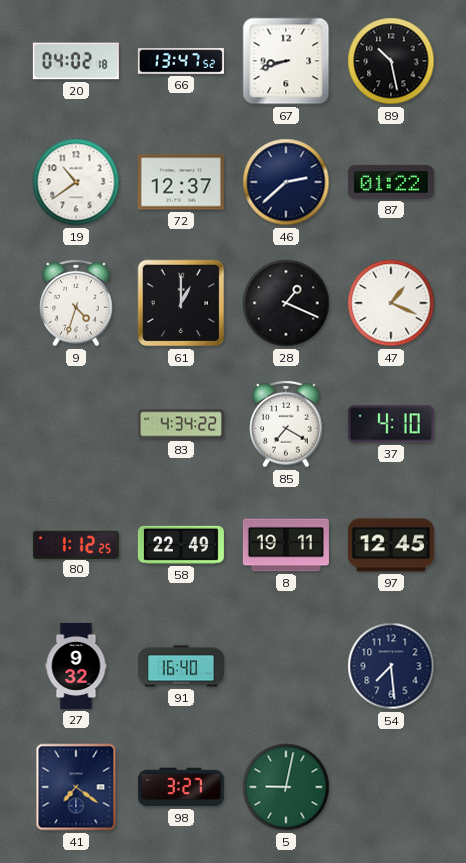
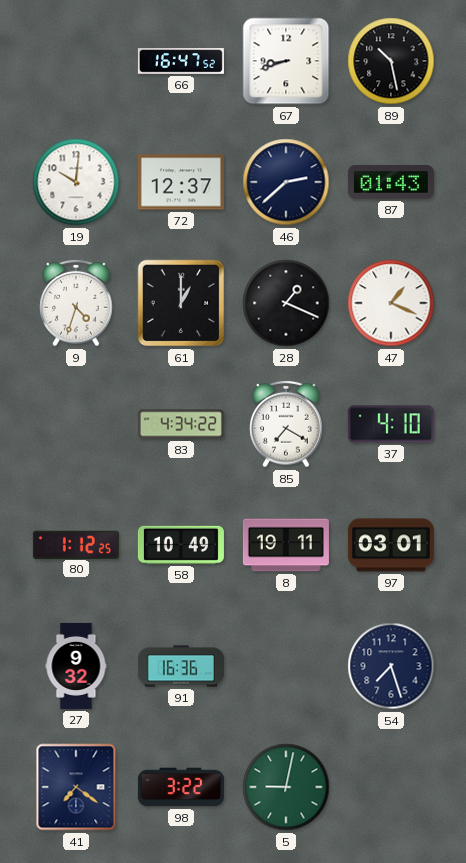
20: 04:02 -> none (76, 61)
66: 13:47 -> 16:47 (181, 61)
19: 10:39 -> 10:01 (76, 182)
87: 01:22 -> 01:43 (391, 182)
58: 22:49 -> 10:49 (181, 545)
97: 12:45 -> 03:01 (391, 545)
91: 16:40 -> 16:36 (181, 666)
54: 7:29 -> 7:27 (391, 666)
98: 3:27 -> 3:22 (181, 787)
